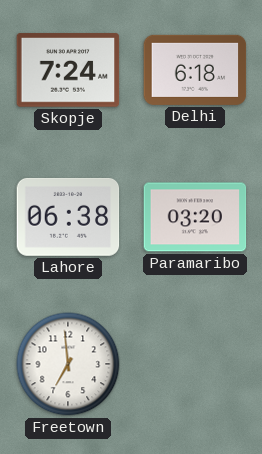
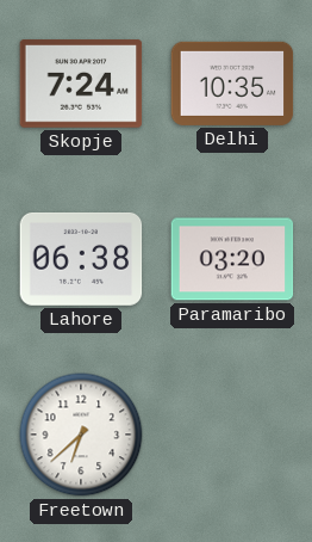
Delhi: 6:18 -> 10:35 (232, 84)
Freetown: 6:59 -> 6:38 (81, 435)
